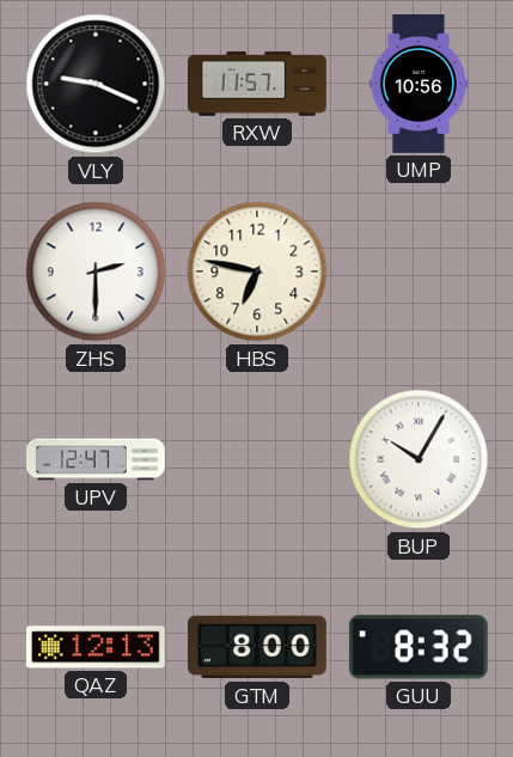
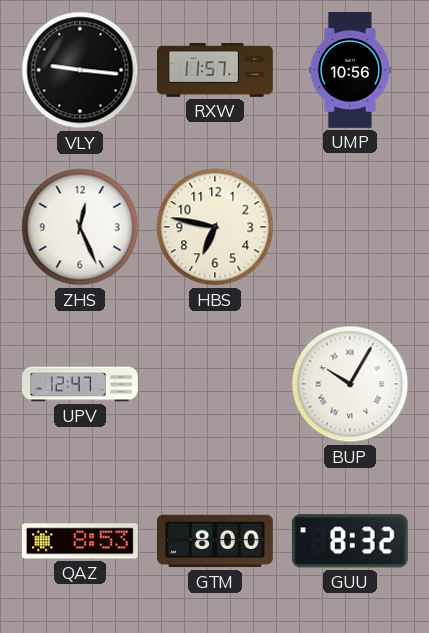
VLY: 9:19 -> 9:16 (80, 70)
ZHS: 2:30 -> 12:26 (80, 227)
QAZ: 12:13 -> 8:53 (80, 541)
